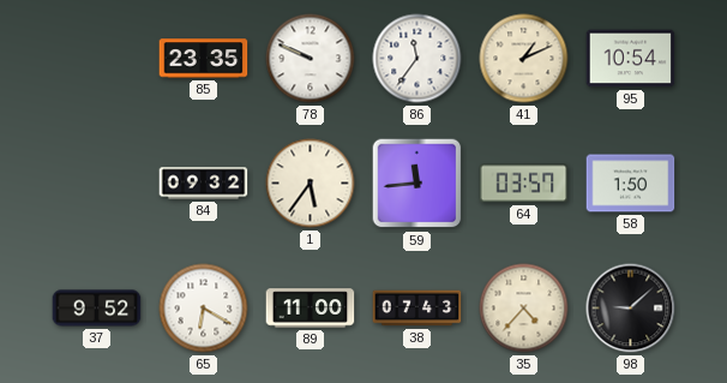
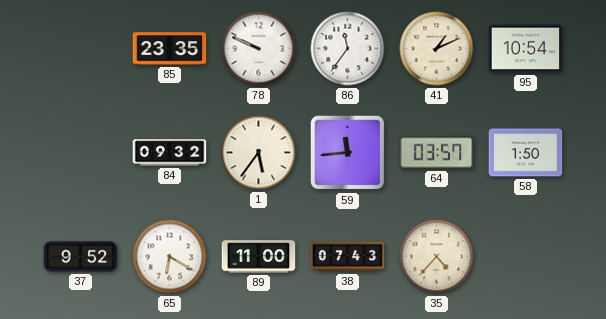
98: 9:08 -> none (631, 309)
